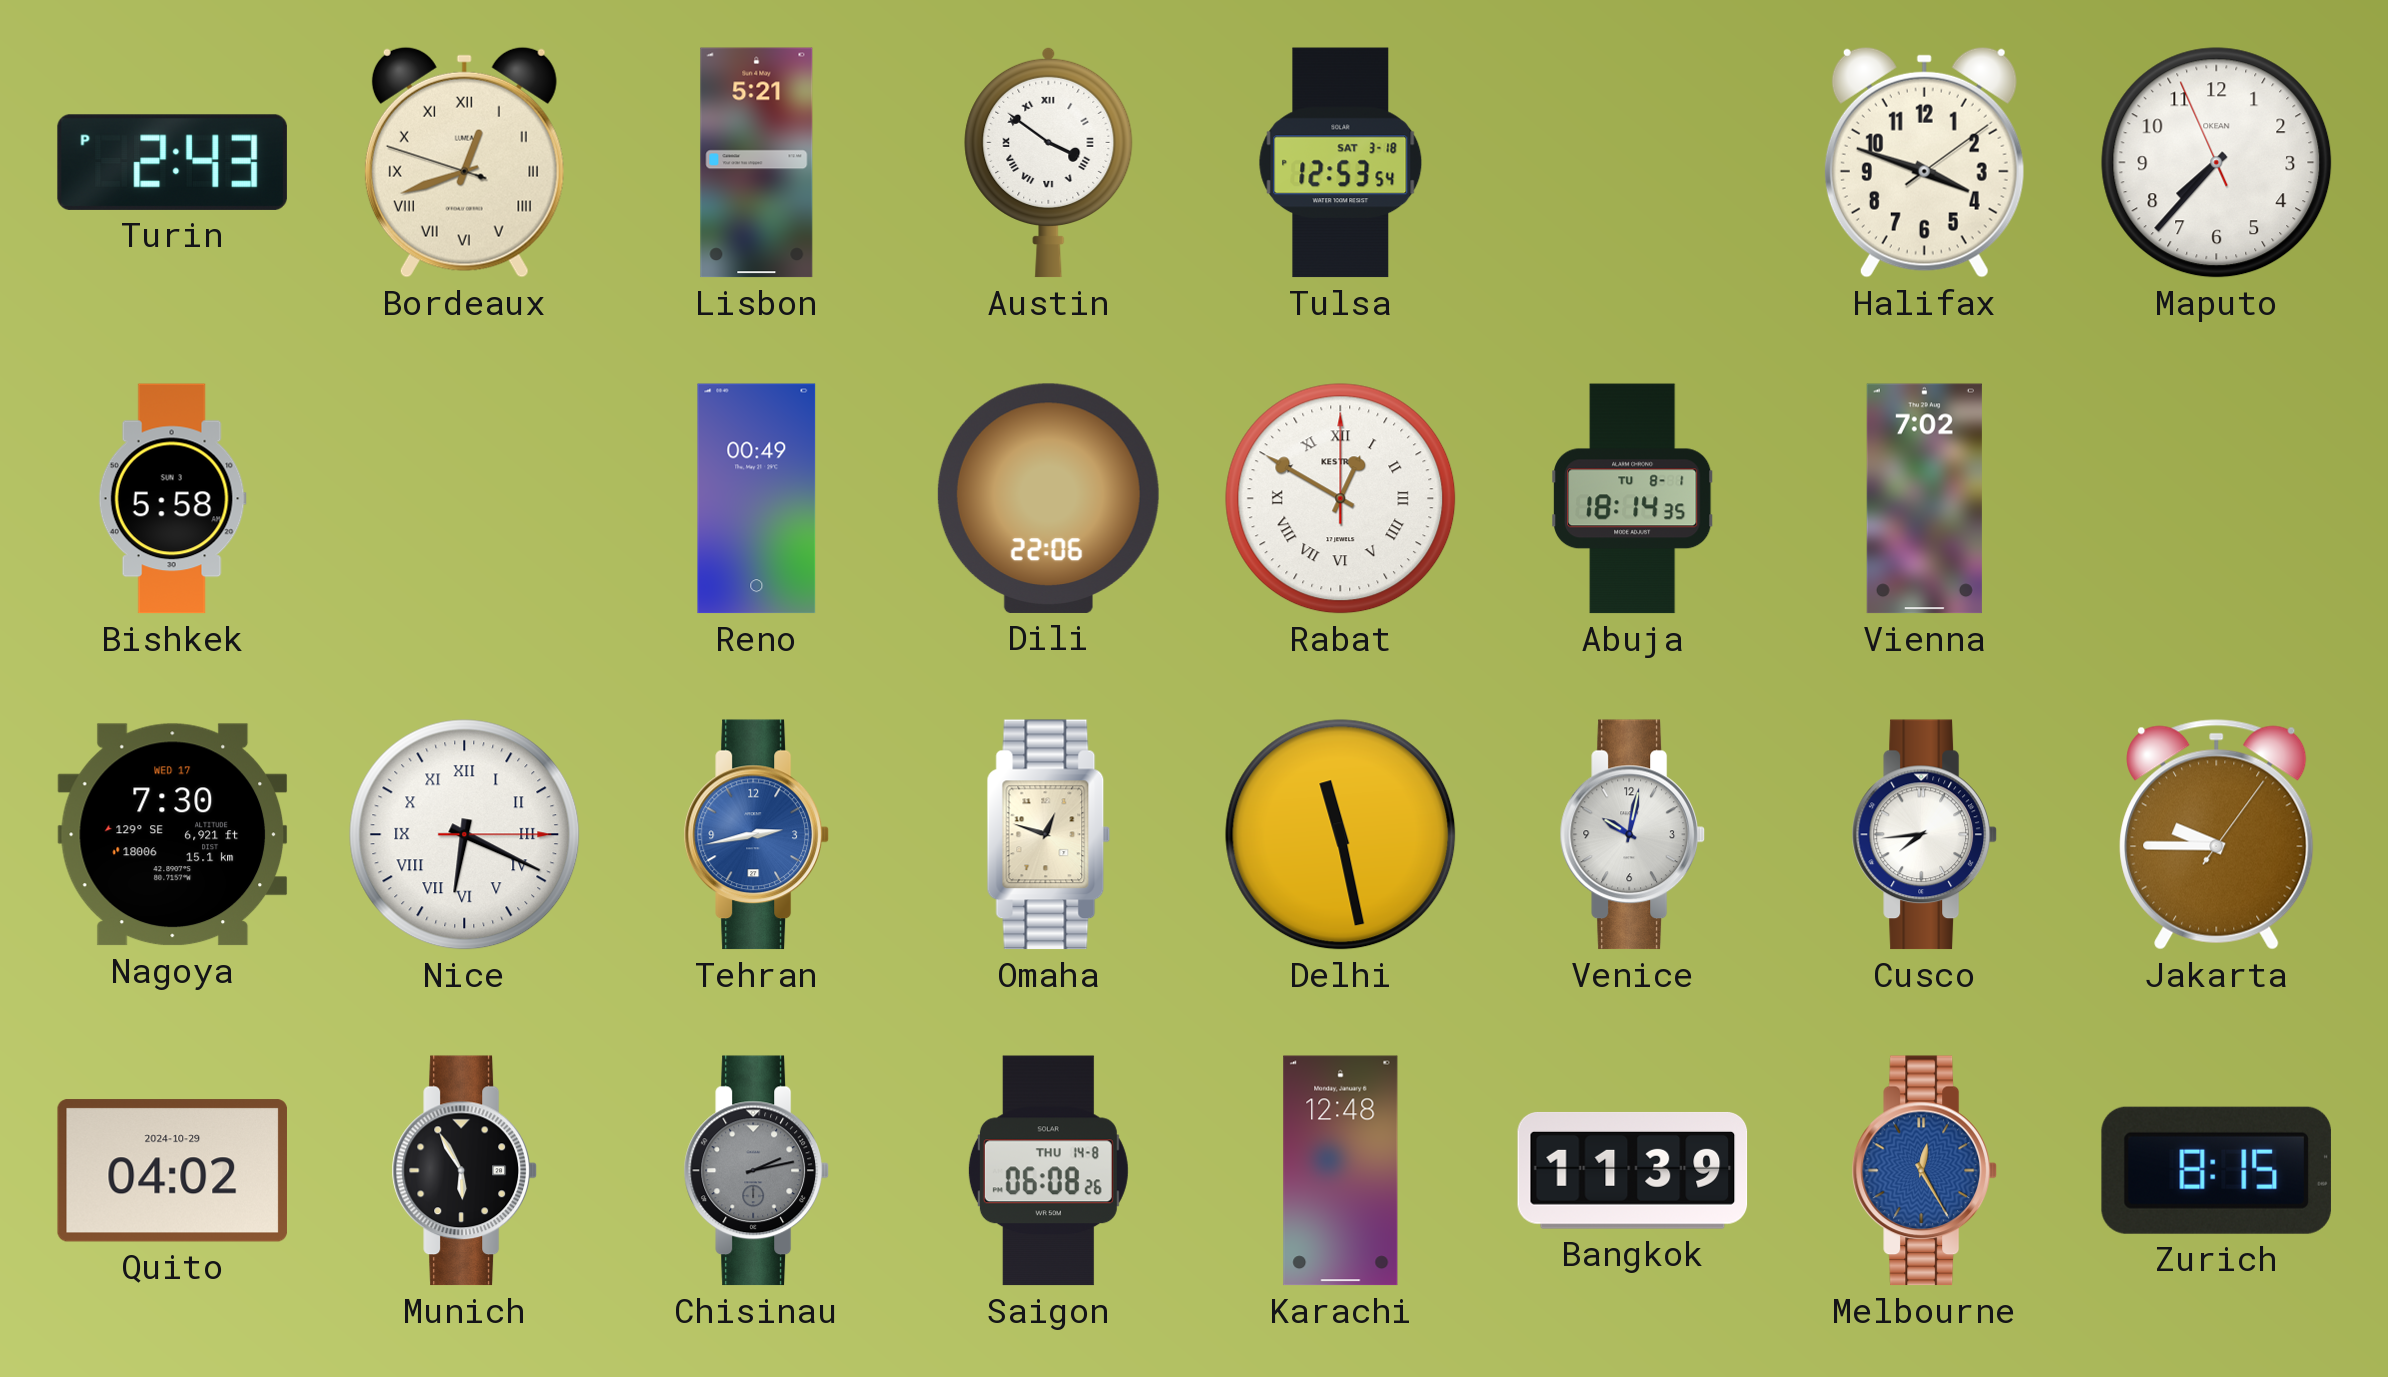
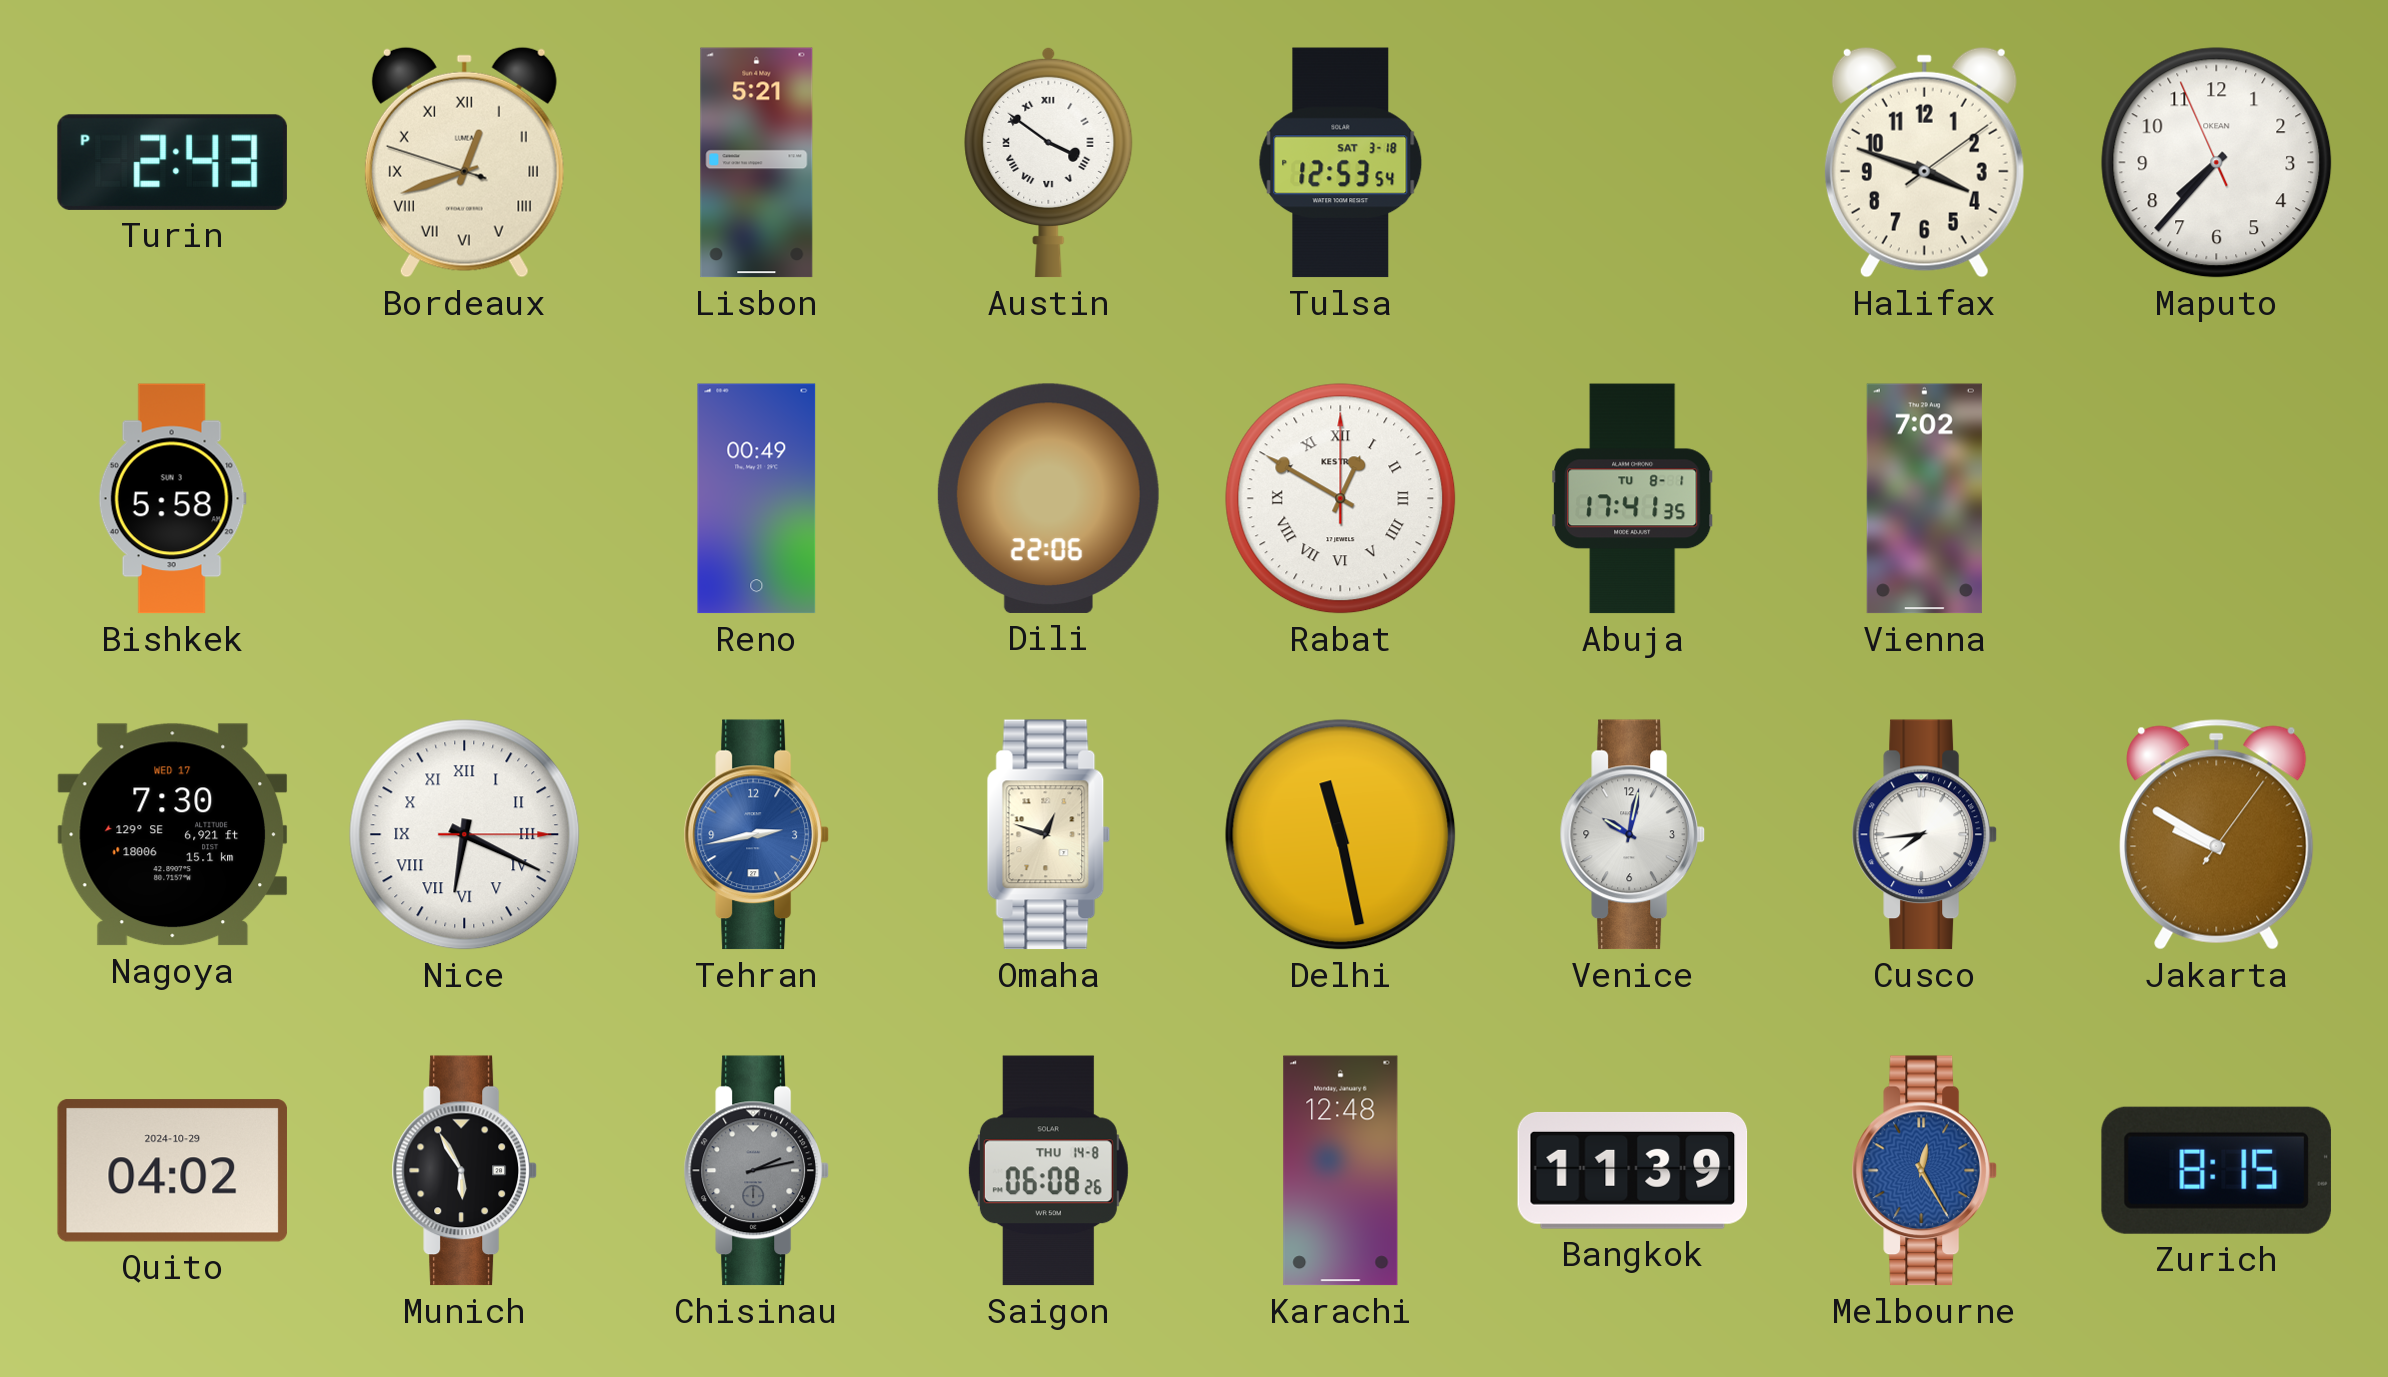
Abuja: 18:14 -> 17:41 (1633, 499)
Jakarta: 9:45 -> 9:50 (2217, 835)
